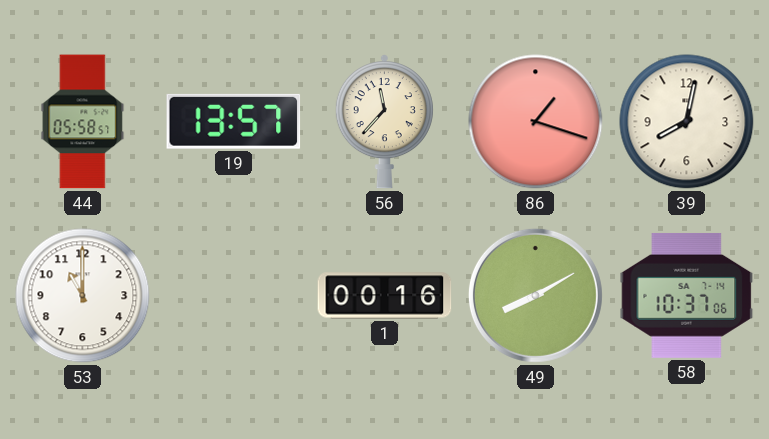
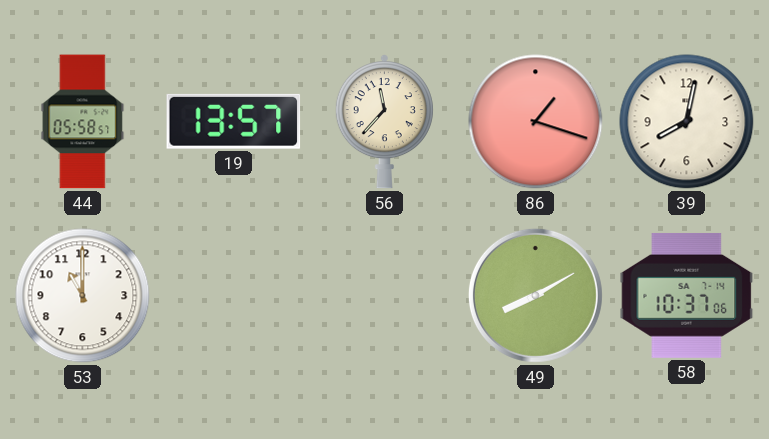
1: 00:16 -> none (385, 296)
